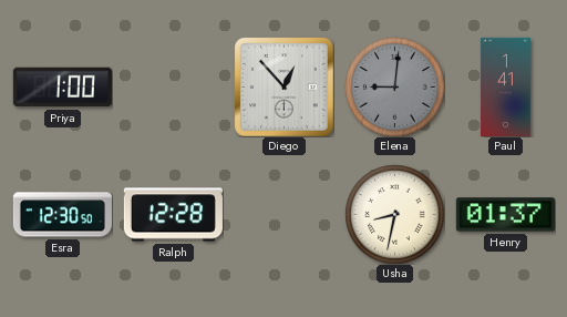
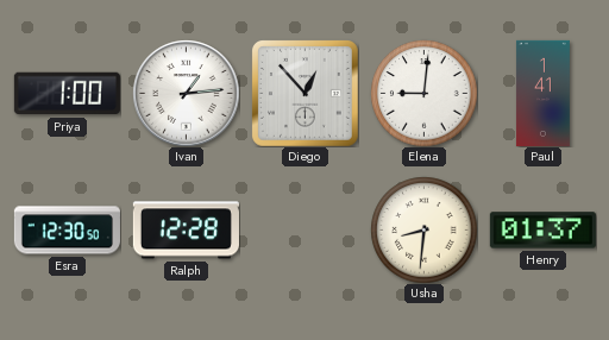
Ivan: none -> 1:14 (186, 93)
Elena dial: grey -> white (423, 93)
Usha: 8:32 -> 8:31 (423, 229)
